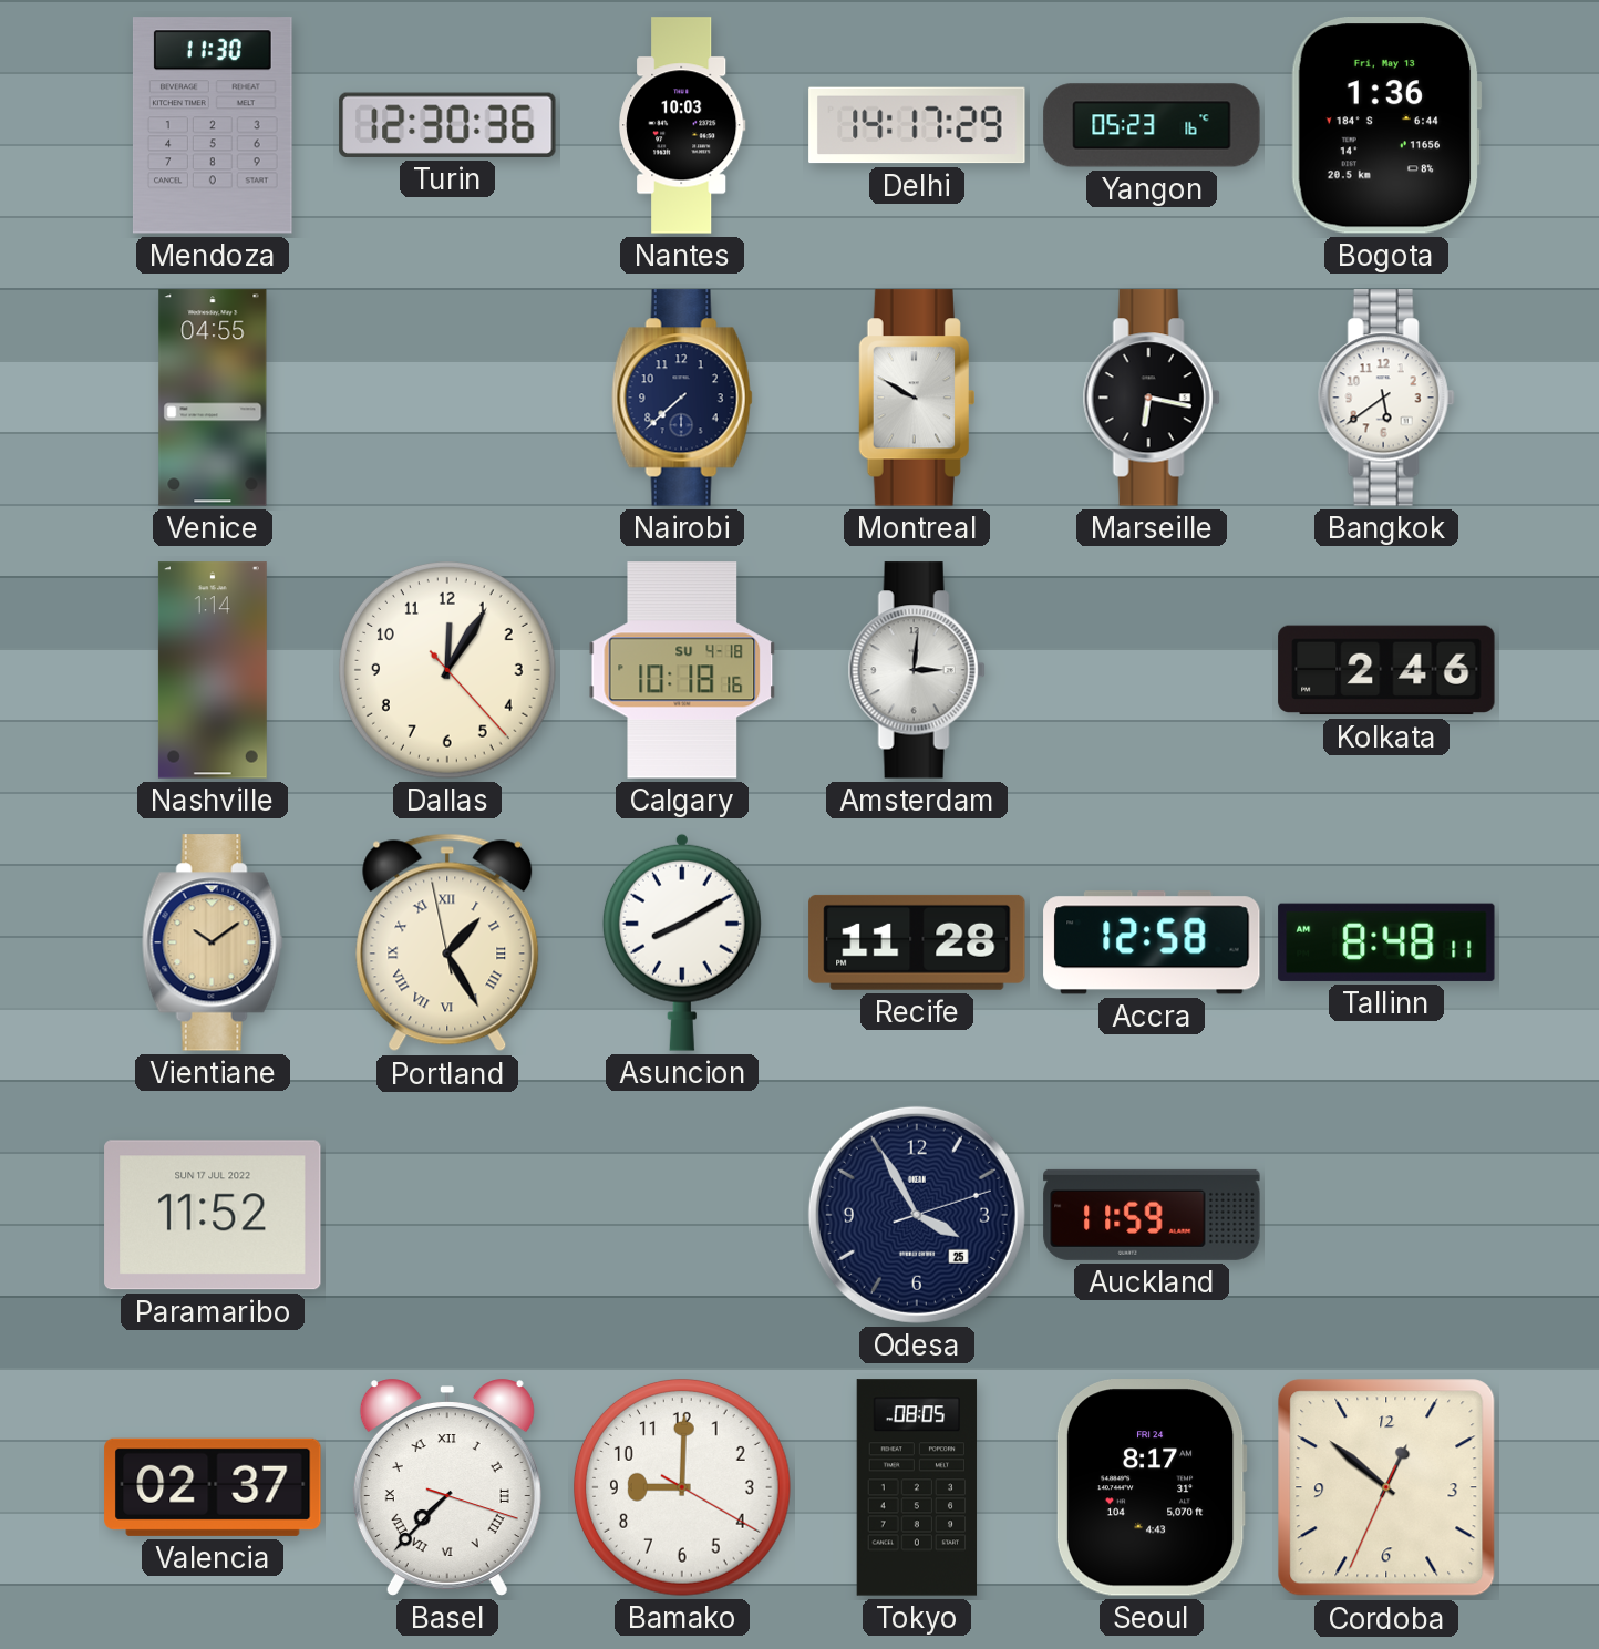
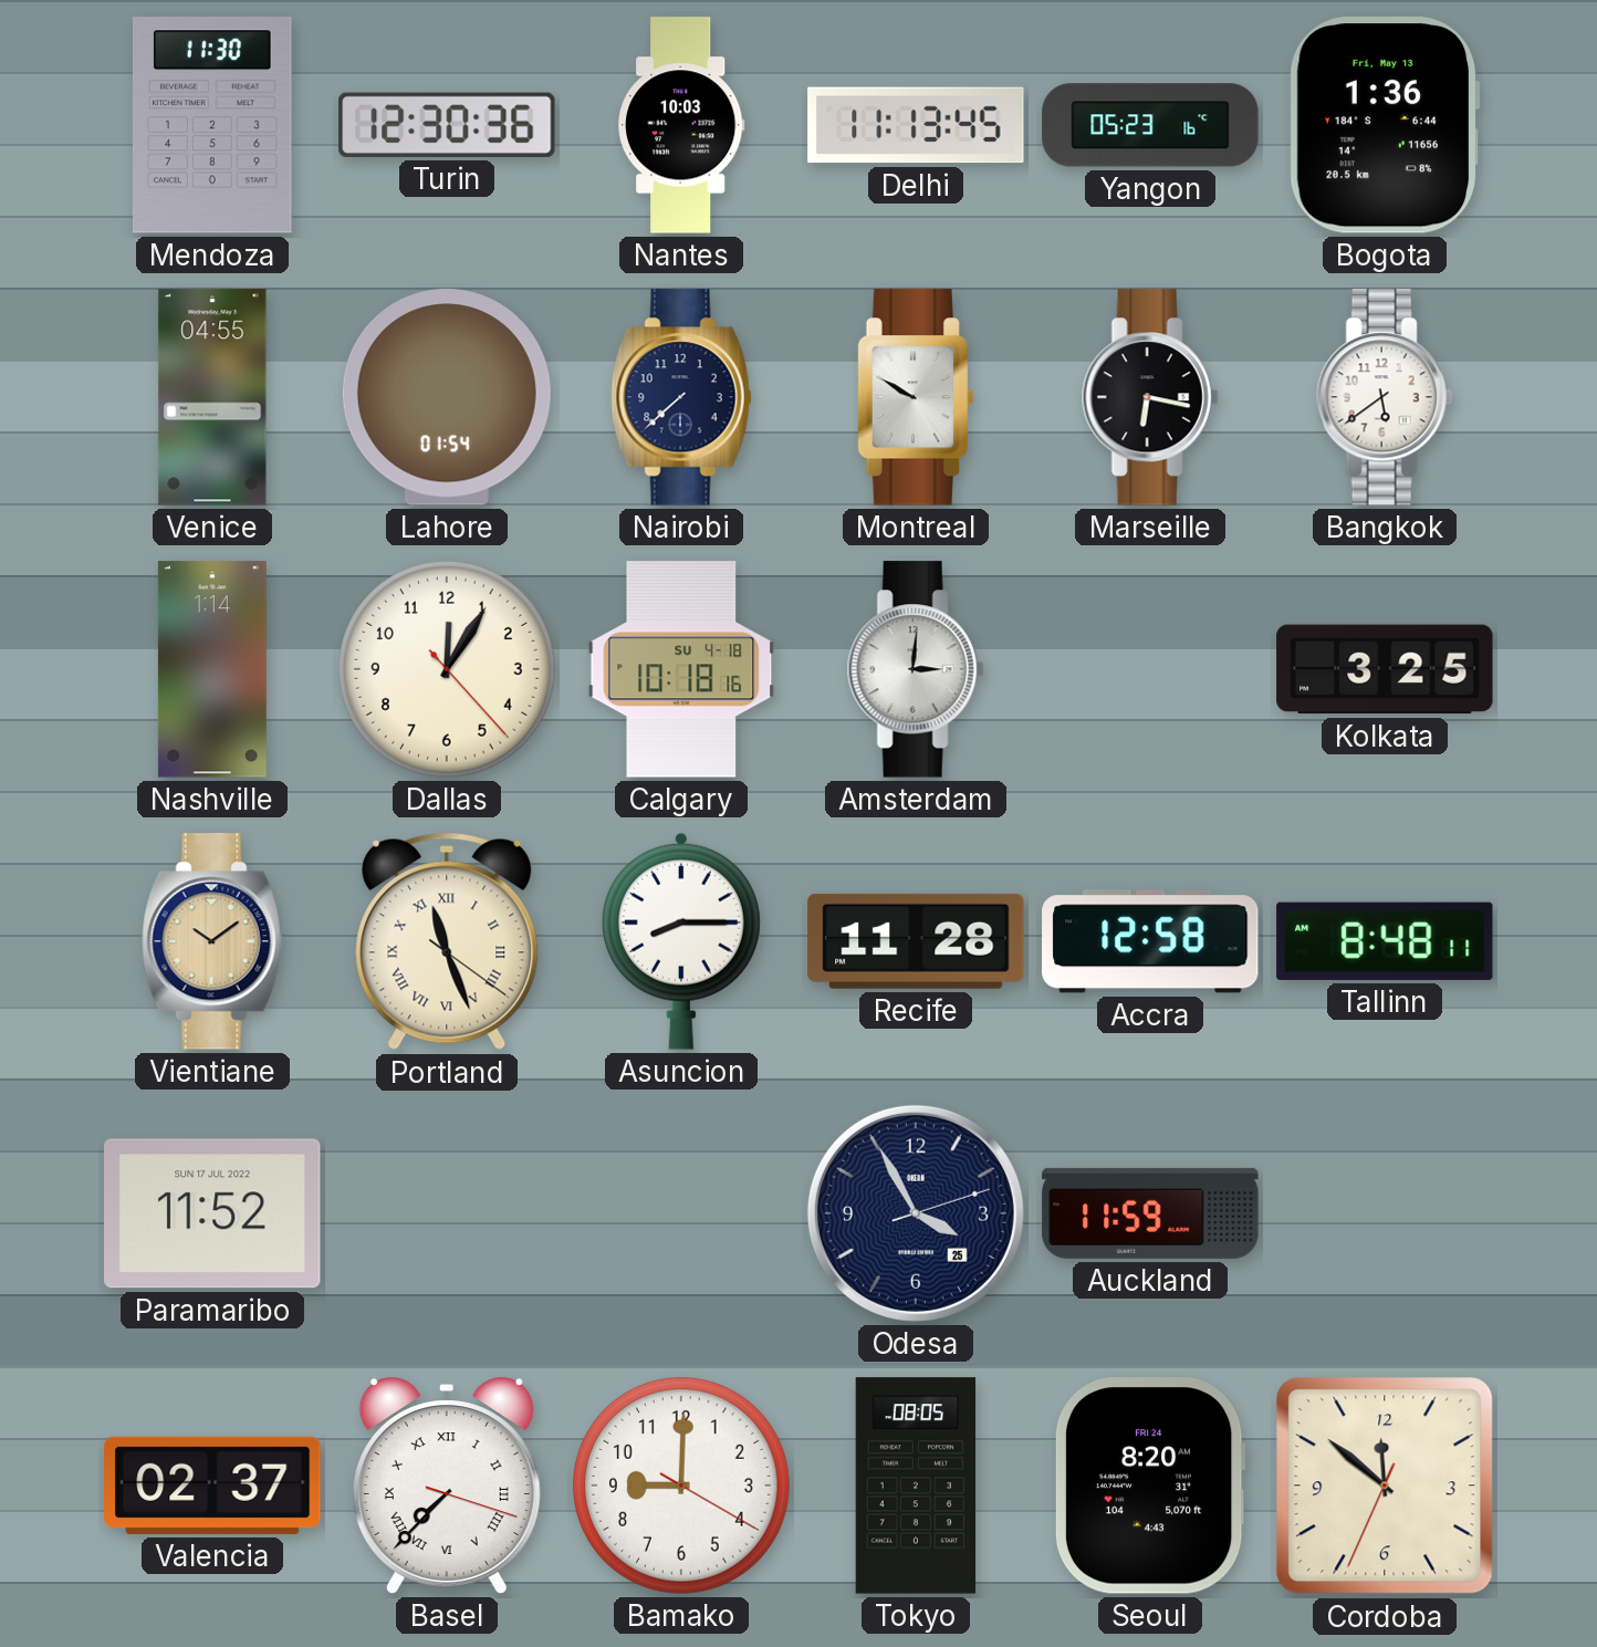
Delhi: 14:17 -> 11:13 (916, 125)
Lahore: none -> 01:54 (447, 397)
Kolkata: 2:46 -> 3:25 (1385, 669)
Portland: 1:24 -> 11:26 (447, 941)
Asuncion: 8:10 -> 8:15 (681, 941)
Seoul: 8:17 -> 8:20 (1150, 1486)
Cordoba: 12:51 -> 11:51 (1385, 1486)
